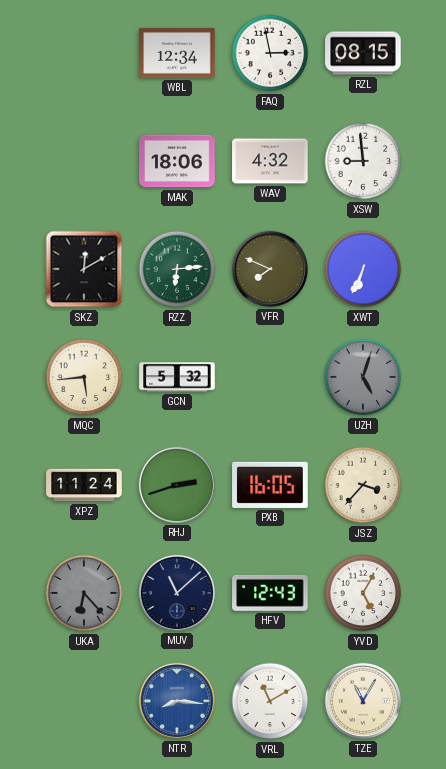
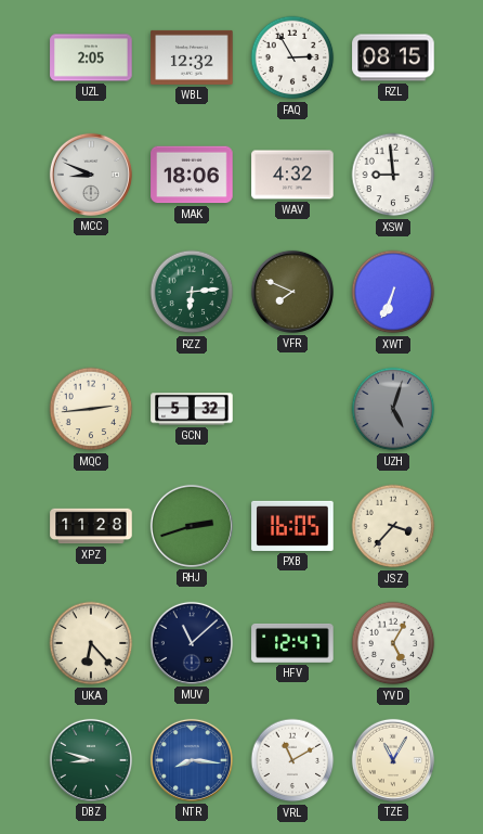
UZL: none -> 2:05 (91, 57)
WBL: 12:34 -> 12:32 (192, 57)
FAQ: 2:58 -> 2:55 (292, 57)
MCC: none -> 8:49 (91, 175)
SKZ: 12:10 -> none (84, 269)
MQC: 5:44 -> 2:44 (91, 409)
XPZ: 11:24 -> 11:28 (91, 526)
UKA dial: grey -> cream (91, 643)
HFV: 12:43 -> 12:47 (292, 643)
DBZ: none -> 8:48 (91, 760)
